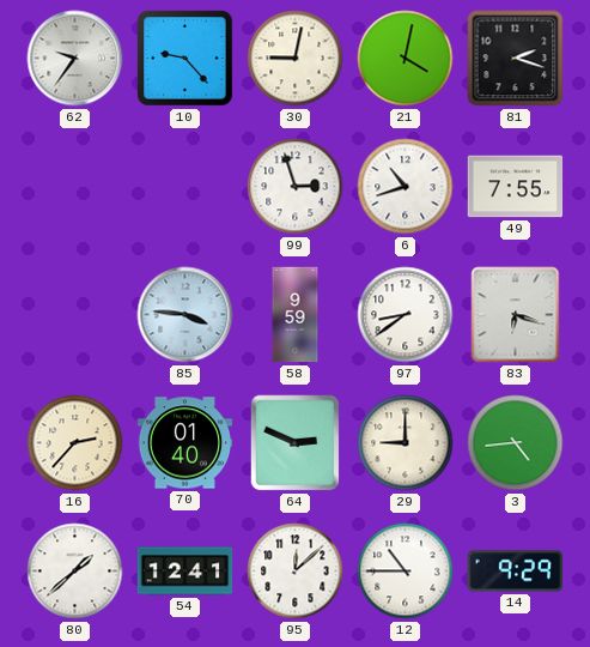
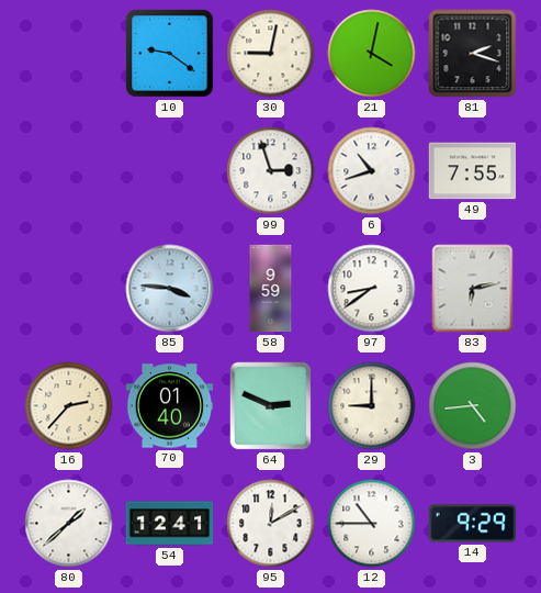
62: 9:36 -> none (75, 59)
10: 9:23 -> 9:21 (170, 54)
83: 6:18 -> 6:13 (473, 289)
95: 12:08 -> 12:10 (271, 524)
